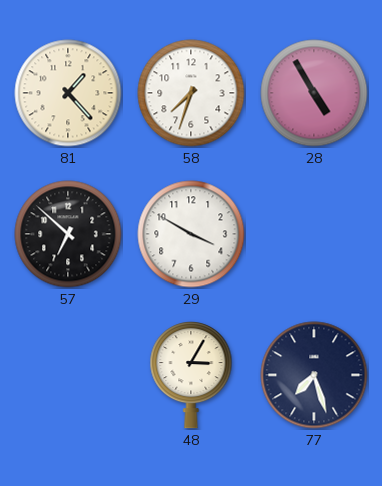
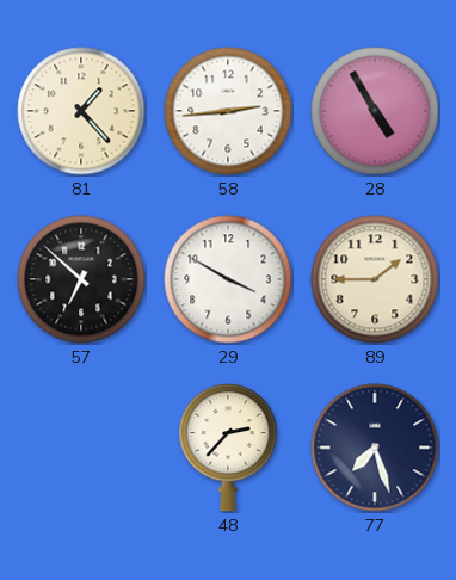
58: 7:33 -> 2:44 (228, 111)
89: none -> 1:45 (375, 279)
48: 3:05 -> 2:37 (228, 449)
